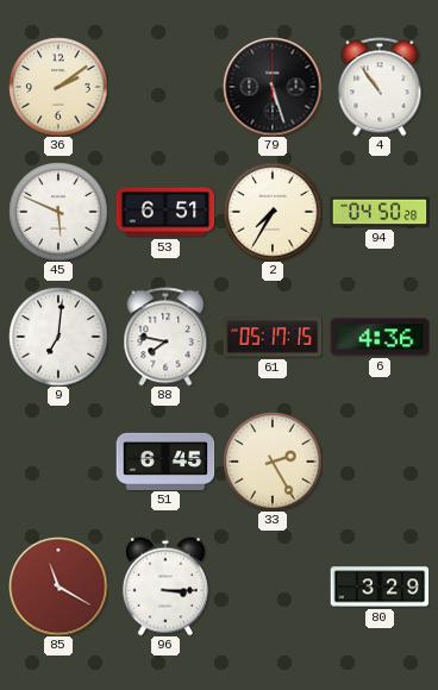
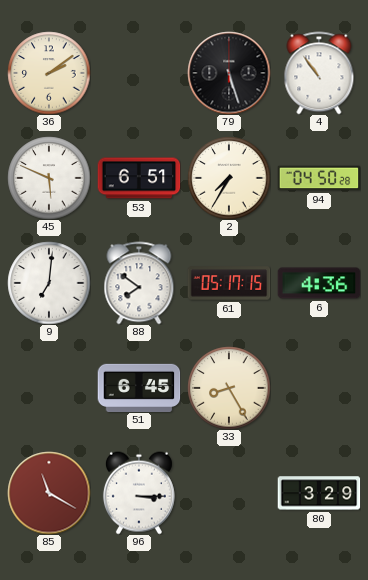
88: 7:47 -> 7:51 (139, 283)
33: 2:25 -> 8:25 (229, 388)
